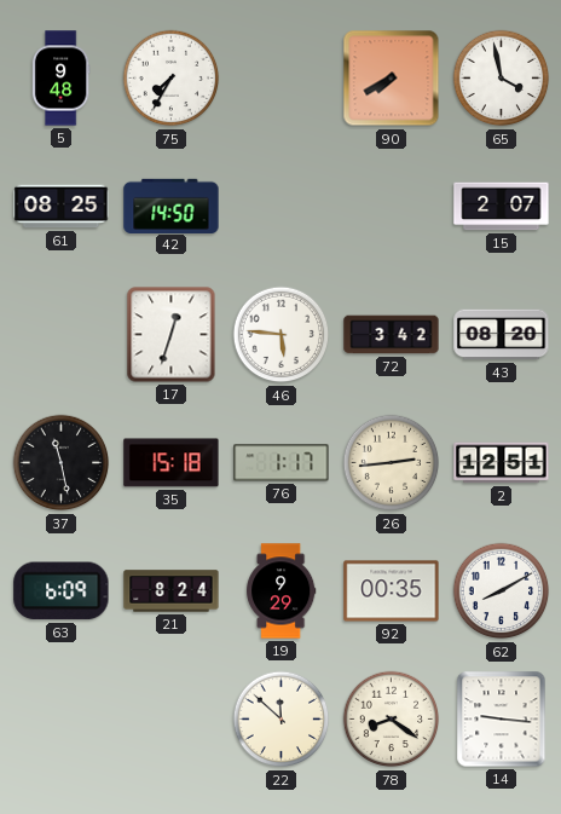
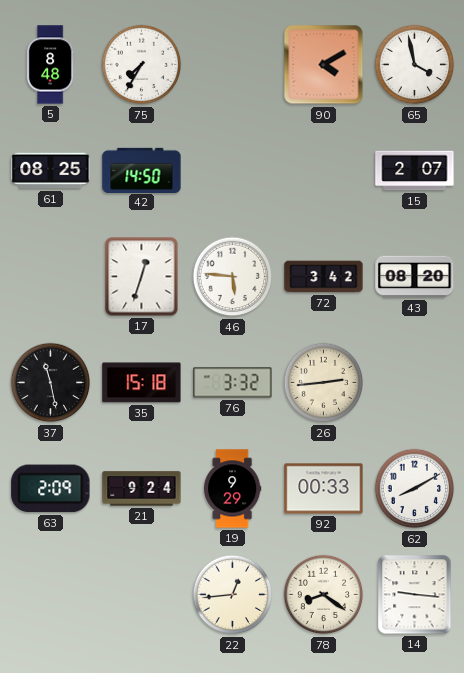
5: 9:48 -> 8:48 (50, 65)
90: 7:40 -> 4:10 (324, 65)
76: 1:17 -> 3:32 (233, 383)
2: 12:51 -> none (502, 463)
63: 6:09 -> 2:09 (51, 489)
21: 8:24 -> 9:24 (142, 489)
92: 00:35 -> 00:33 (324, 489)
22: 11:52 -> 12:44 (233, 595)
